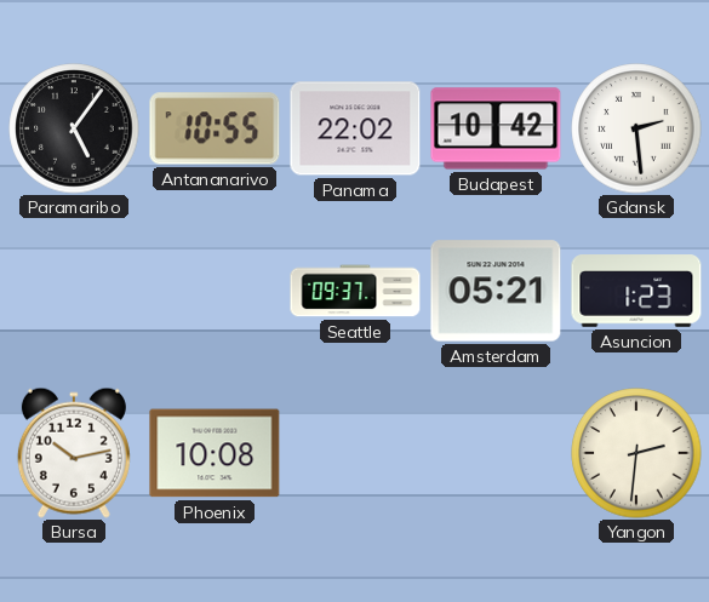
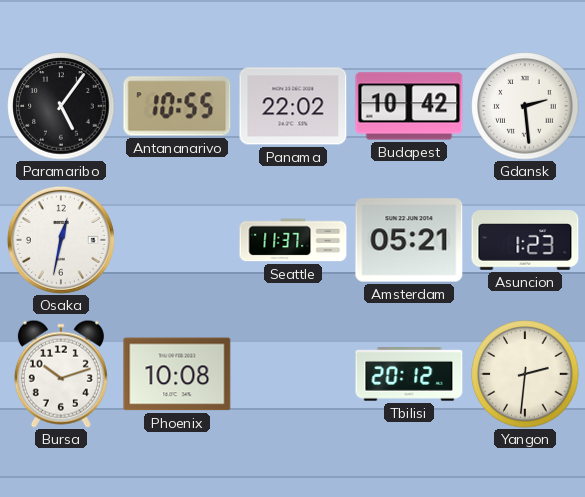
Osaka: none -> 12:32 (61, 240)
Seattle: 09:37 -> 11:37 (293, 240)
Bursa: 10:13 -> 10:12 (61, 374)
Tbilisi: none -> 20:12 (409, 374)
